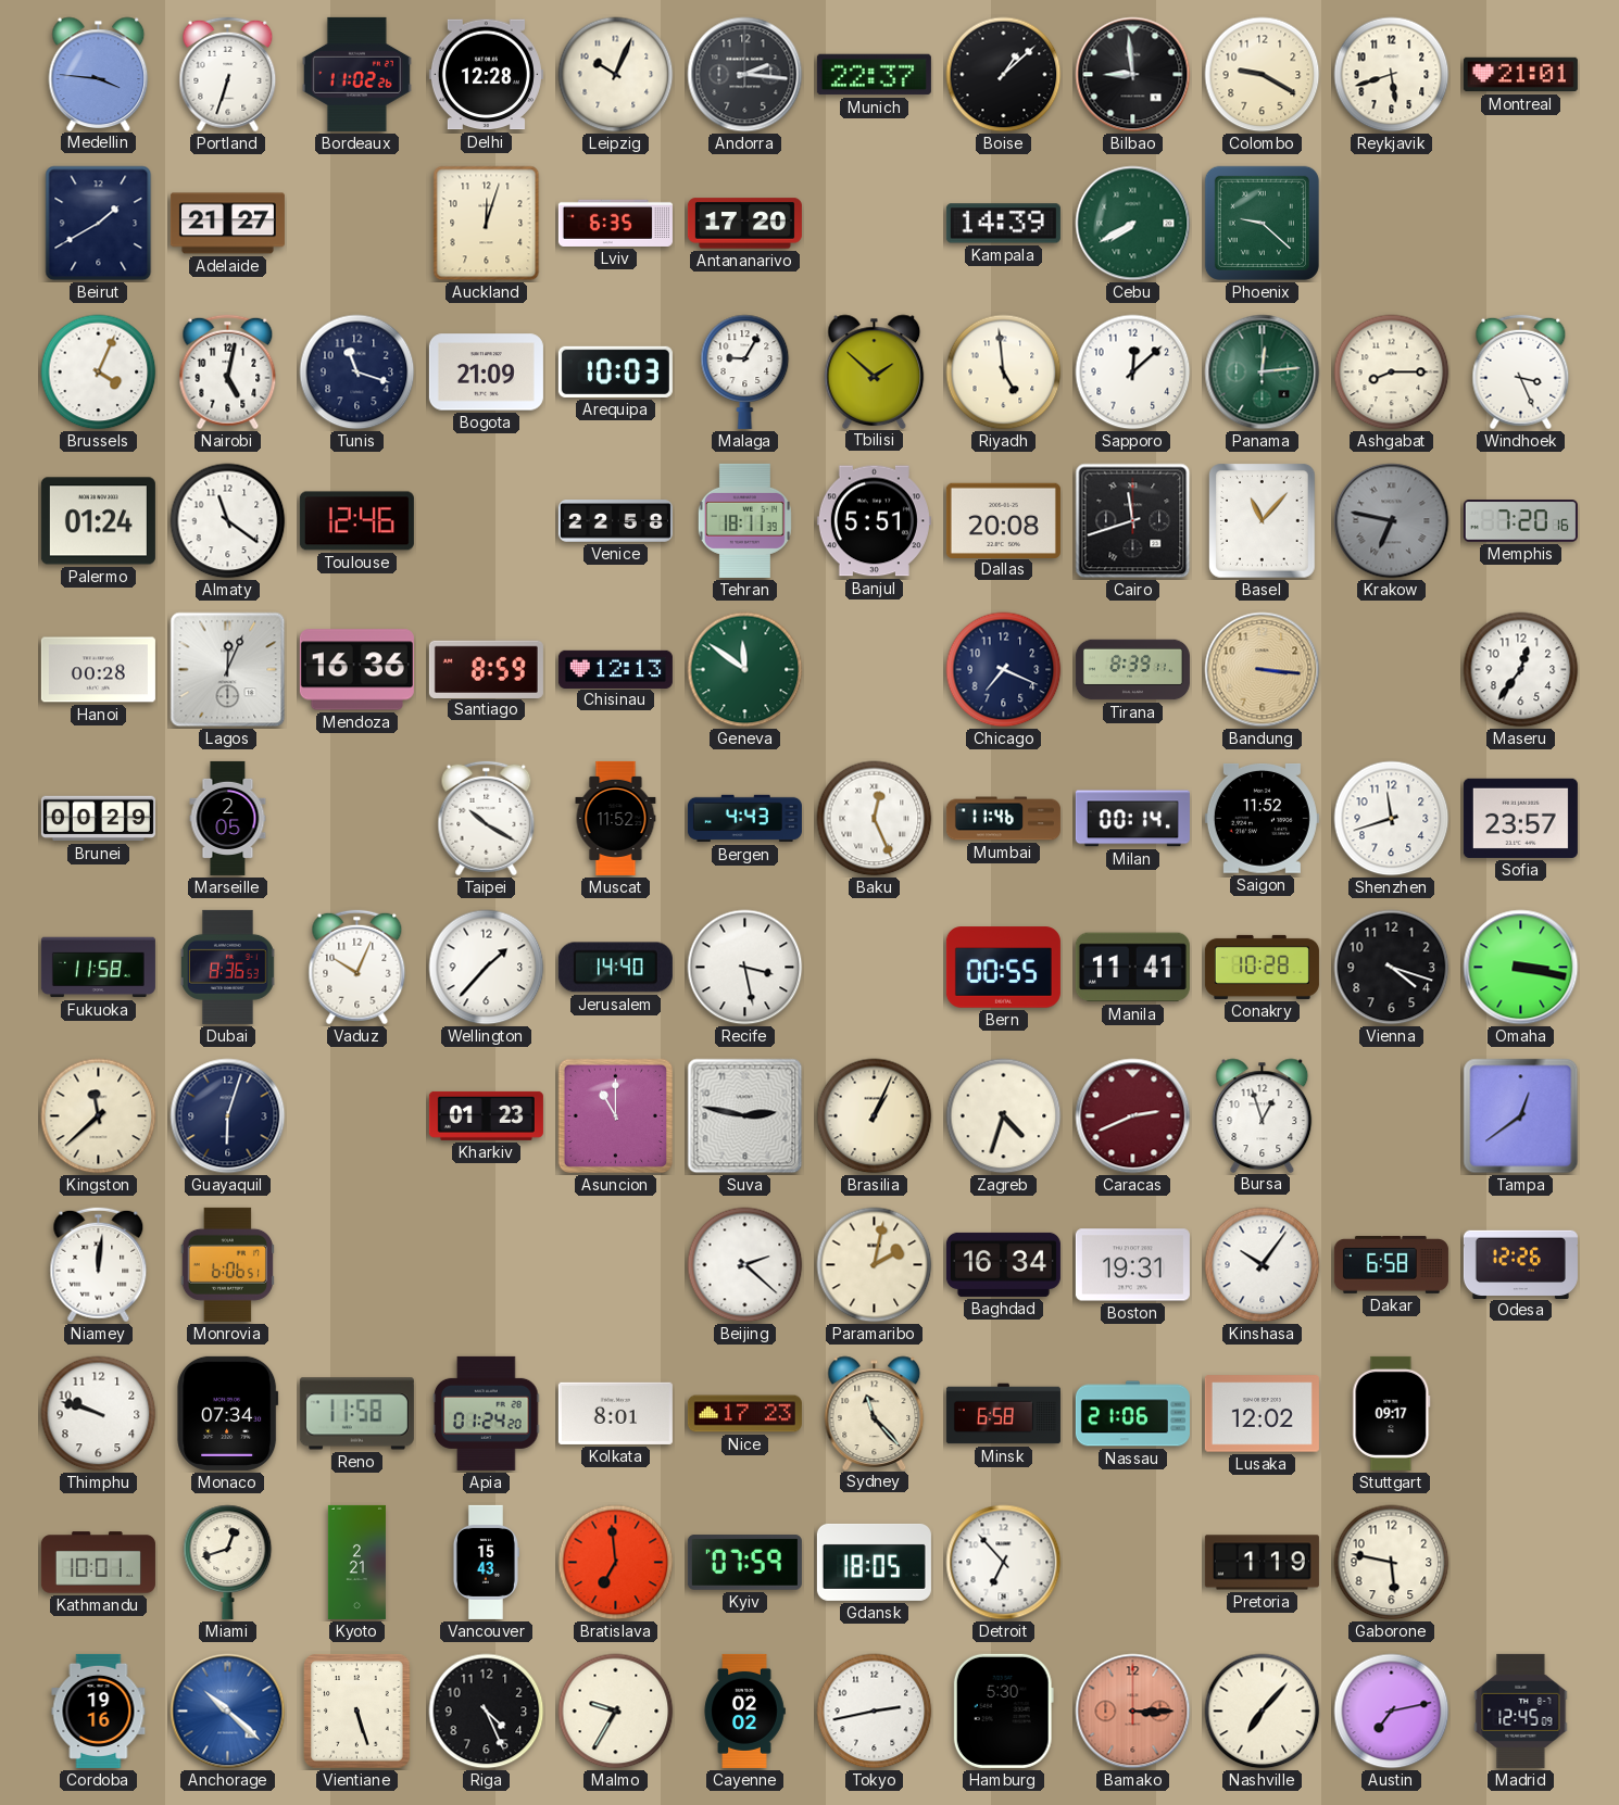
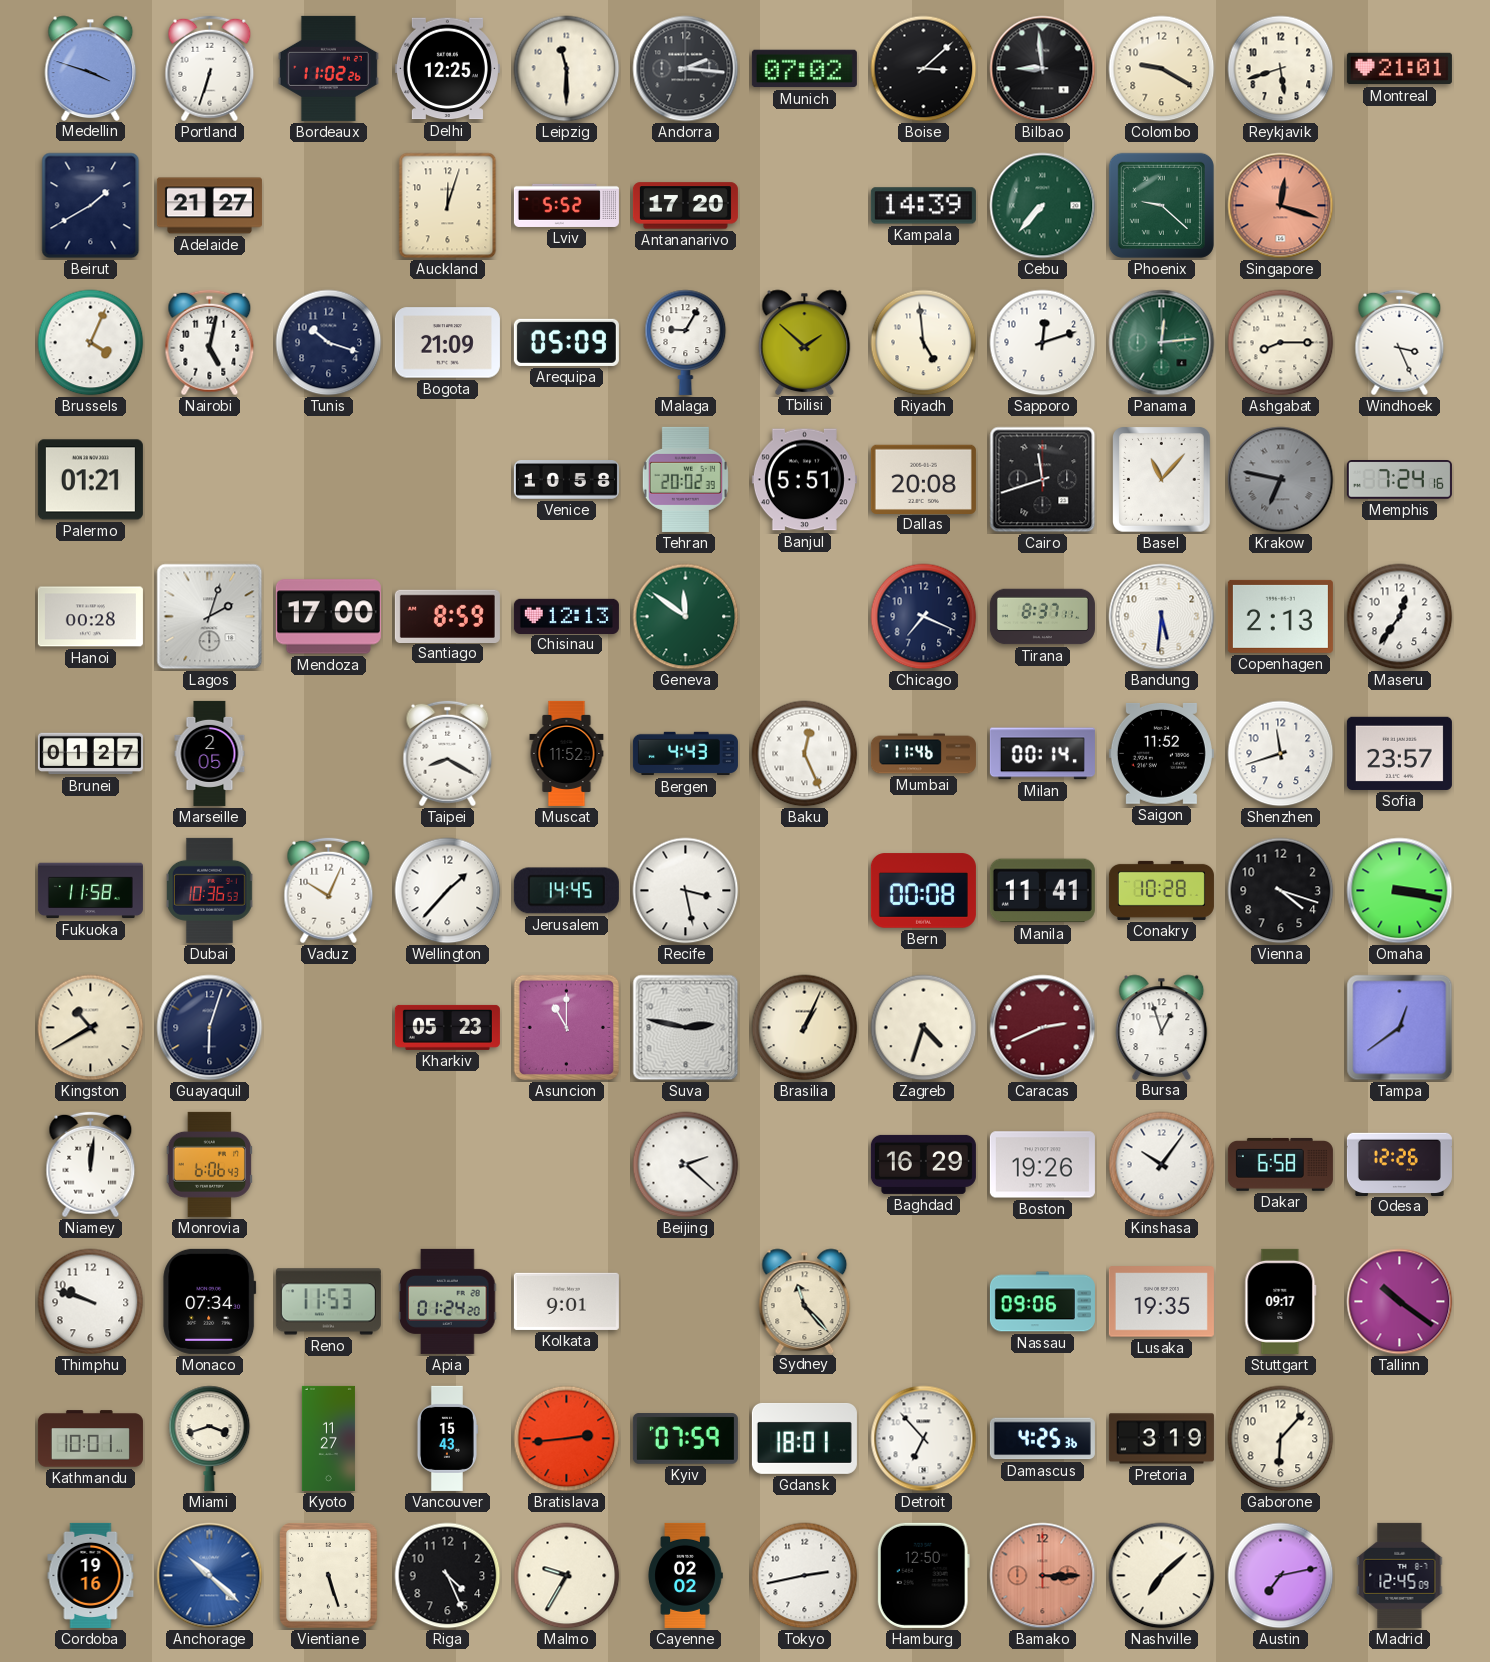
Medellin: 3:46 -> 3:48 (91, 68)
Delhi: 12:28 -> 12:25 (447, 69)
Leipzig: 10:04 -> 11:30 (567, 69)
Munich: 22:37 -> 07:02 (804, 69)
Boise: 1:08 -> 3:08 (924, 69)
Lviv: 6:35 -> 5:52 (566, 205)
Cebu: 7:40 -> 7:37 (1043, 206)
Singapore: none -> 12:18 (1281, 206)
Tunis: 11:18 -> 10:18 (329, 343)
Arequipa: 10:03 -> 05:09 (566, 342)
Sapporo: 12:08 -> 12:12 (1043, 343)
Palermo: 01:24 -> 01:21 (90, 480)
Almaty: 11:21 -> none (228, 521)
Toulouse: 12:46 -> none (356, 521)
Venice: 22:58 -> 10:58 (566, 480)
Tehran: 18:11 -> 20:02 (685, 479)
Memphis: 7:20 -> 7:24 (1399, 480)
Lagos: 12:04 -> 2:03 (210, 617)
Mendoza: 16:36 -> 17:00 (328, 617)
Tirana: 8:39 -> 8:37 (1042, 617)
Bandung: 3:16 -> 5:31 (1162, 617)
Bandung dial: champagne -> white (1162, 617)
Copenhagen: none -> 2:13 (1280, 616)
Brunei: 00:29 -> 01:27 (90, 754)
Taipei: 10:20 -> 8:20 (448, 754)
Dubai: 8:36 -> 10:36 (209, 890)
Jerusalem: 14:40 -> 14:45 (566, 891)
Bern: 00:55 -> 00:08 (923, 891)
Kingston: 11:38 -> 10:40 (91, 1028)
Kharkiv: 01:23 -> 05:23 (447, 1027)
Monrovia: 6:06:51 -> 6:06:43 (209, 1164)
Paramaribo: 2:02 -> none (875, 1265)
Baghdad: 16:34 -> 16:29 (923, 1164)
Boston: 19:31 -> 19:26 (1042, 1165)
Reno: 11:58 -> 11:53 (328, 1302)
Kolkata: 8:01 -> 9:01 (566, 1301)
Nice: 17:23 -> none (744, 1414)
Minsk: 6:58 -> none (1003, 1414)
Nassau: 21:06 -> 09:06 (1042, 1302)
Lusaka: 12:02 -> 19:35 (1161, 1302)
Tallinn: none -> 10:21 (1400, 1302)
Miami: 12:42 -> 3:42 (210, 1438)
Kyoto: 2:21 -> 11:27 (328, 1438)
Bratislava: 6:59 -> 2:44 (567, 1439)
Gdansk: 18:05 -> 18:01 (804, 1438)
Damascus: none -> 4:25 (1042, 1439)
Pretoria: 1:19 -> 3:19 (1161, 1439)
Gaborone: 5:47 -> 6:07 (1281, 1439)
Hamburg: 5:30 -> 12:50 (923, 1575)
Nashville: 7:07 -> 7:08 (1162, 1576)
